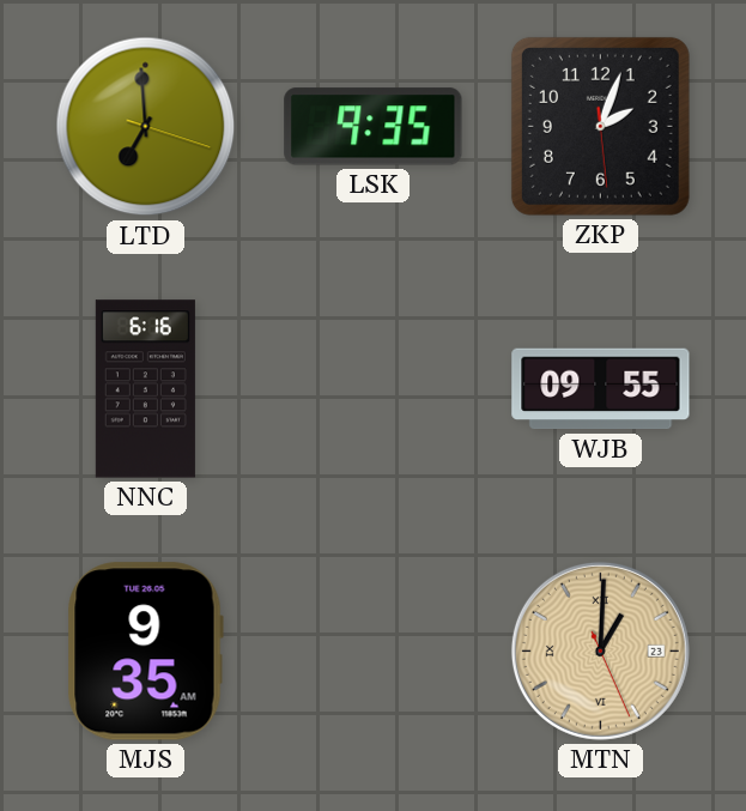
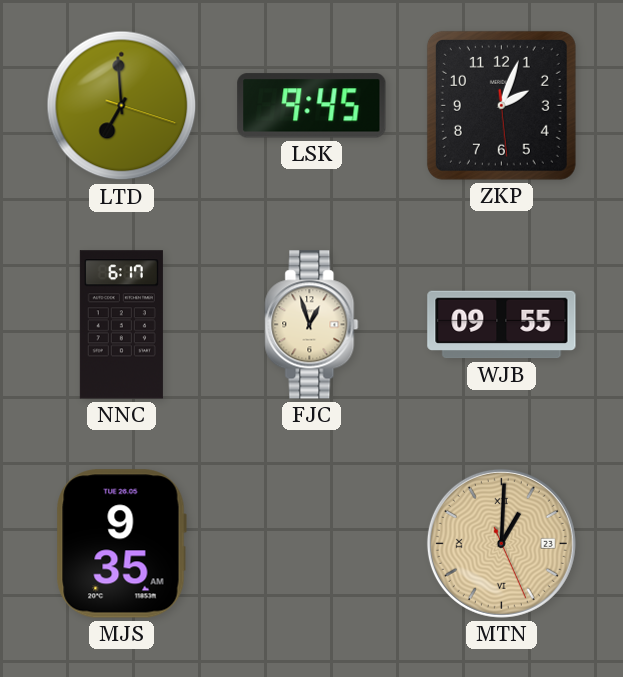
LSK: 9:35 -> 9:45 (312, 106)
NNC: 6:16 -> 6:17 (121, 325)
FJC: none -> 12:57 (312, 325)
